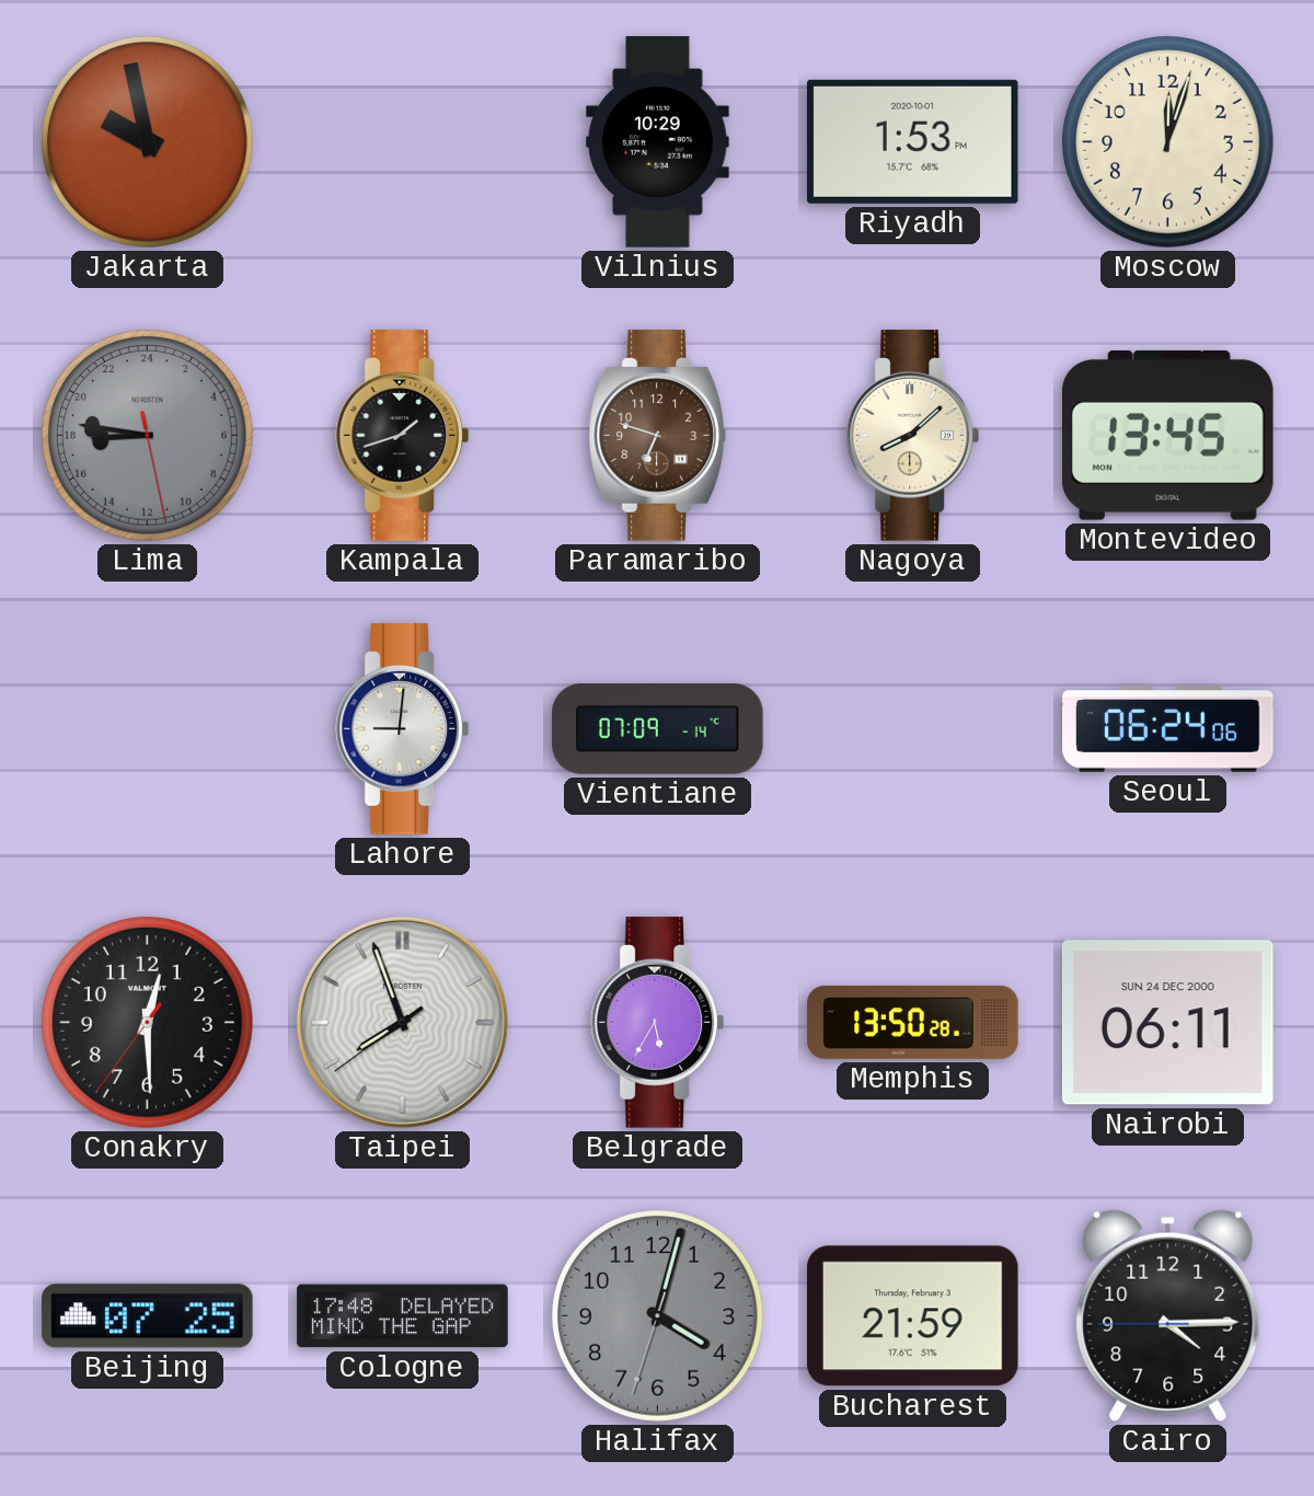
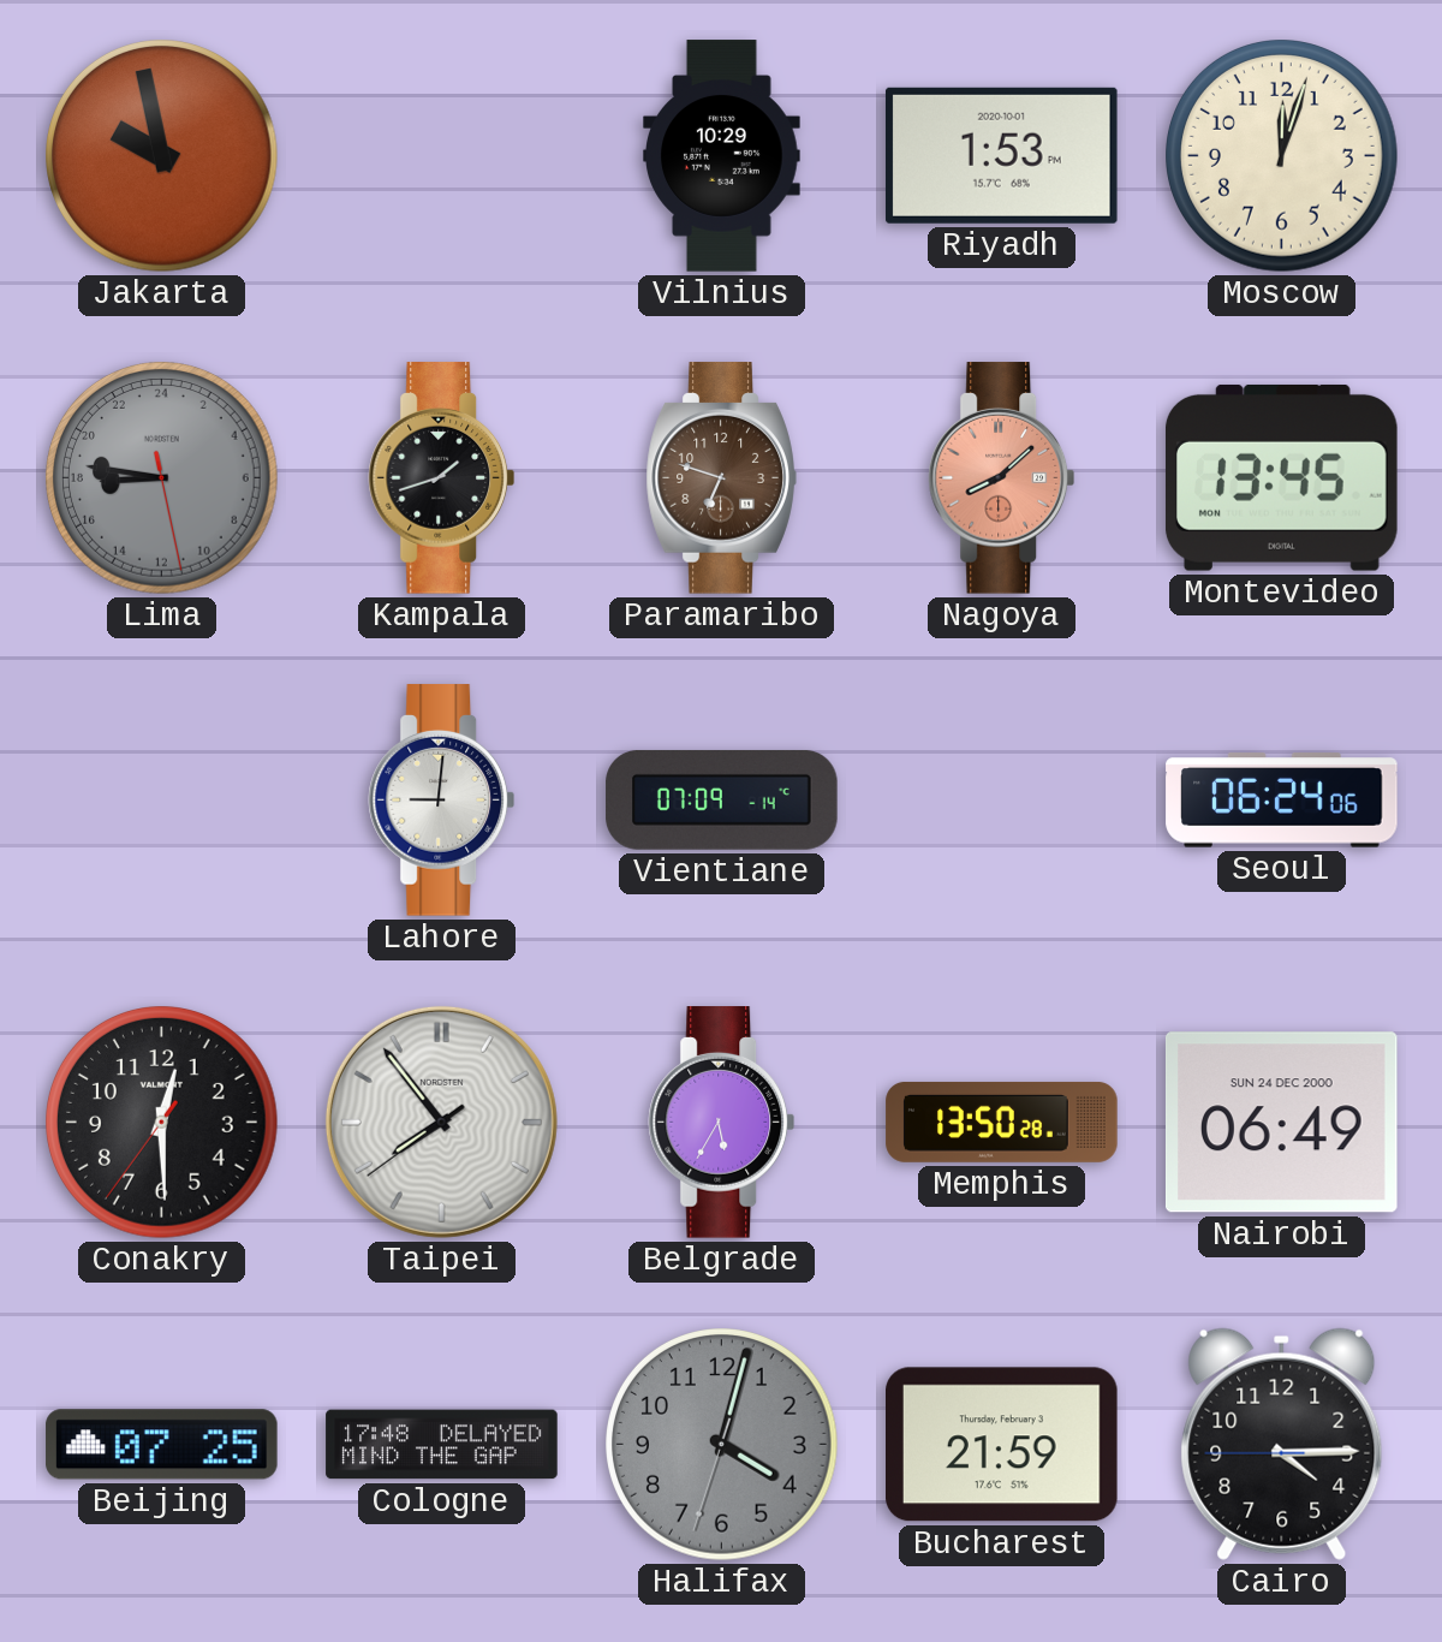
Nagoya dial: cream -> salmon (1002, 478)
Taipei: 7:56 -> 7:53 (441, 1122)
Nairobi: 06:11 -> 06:49 (1281, 1123)
